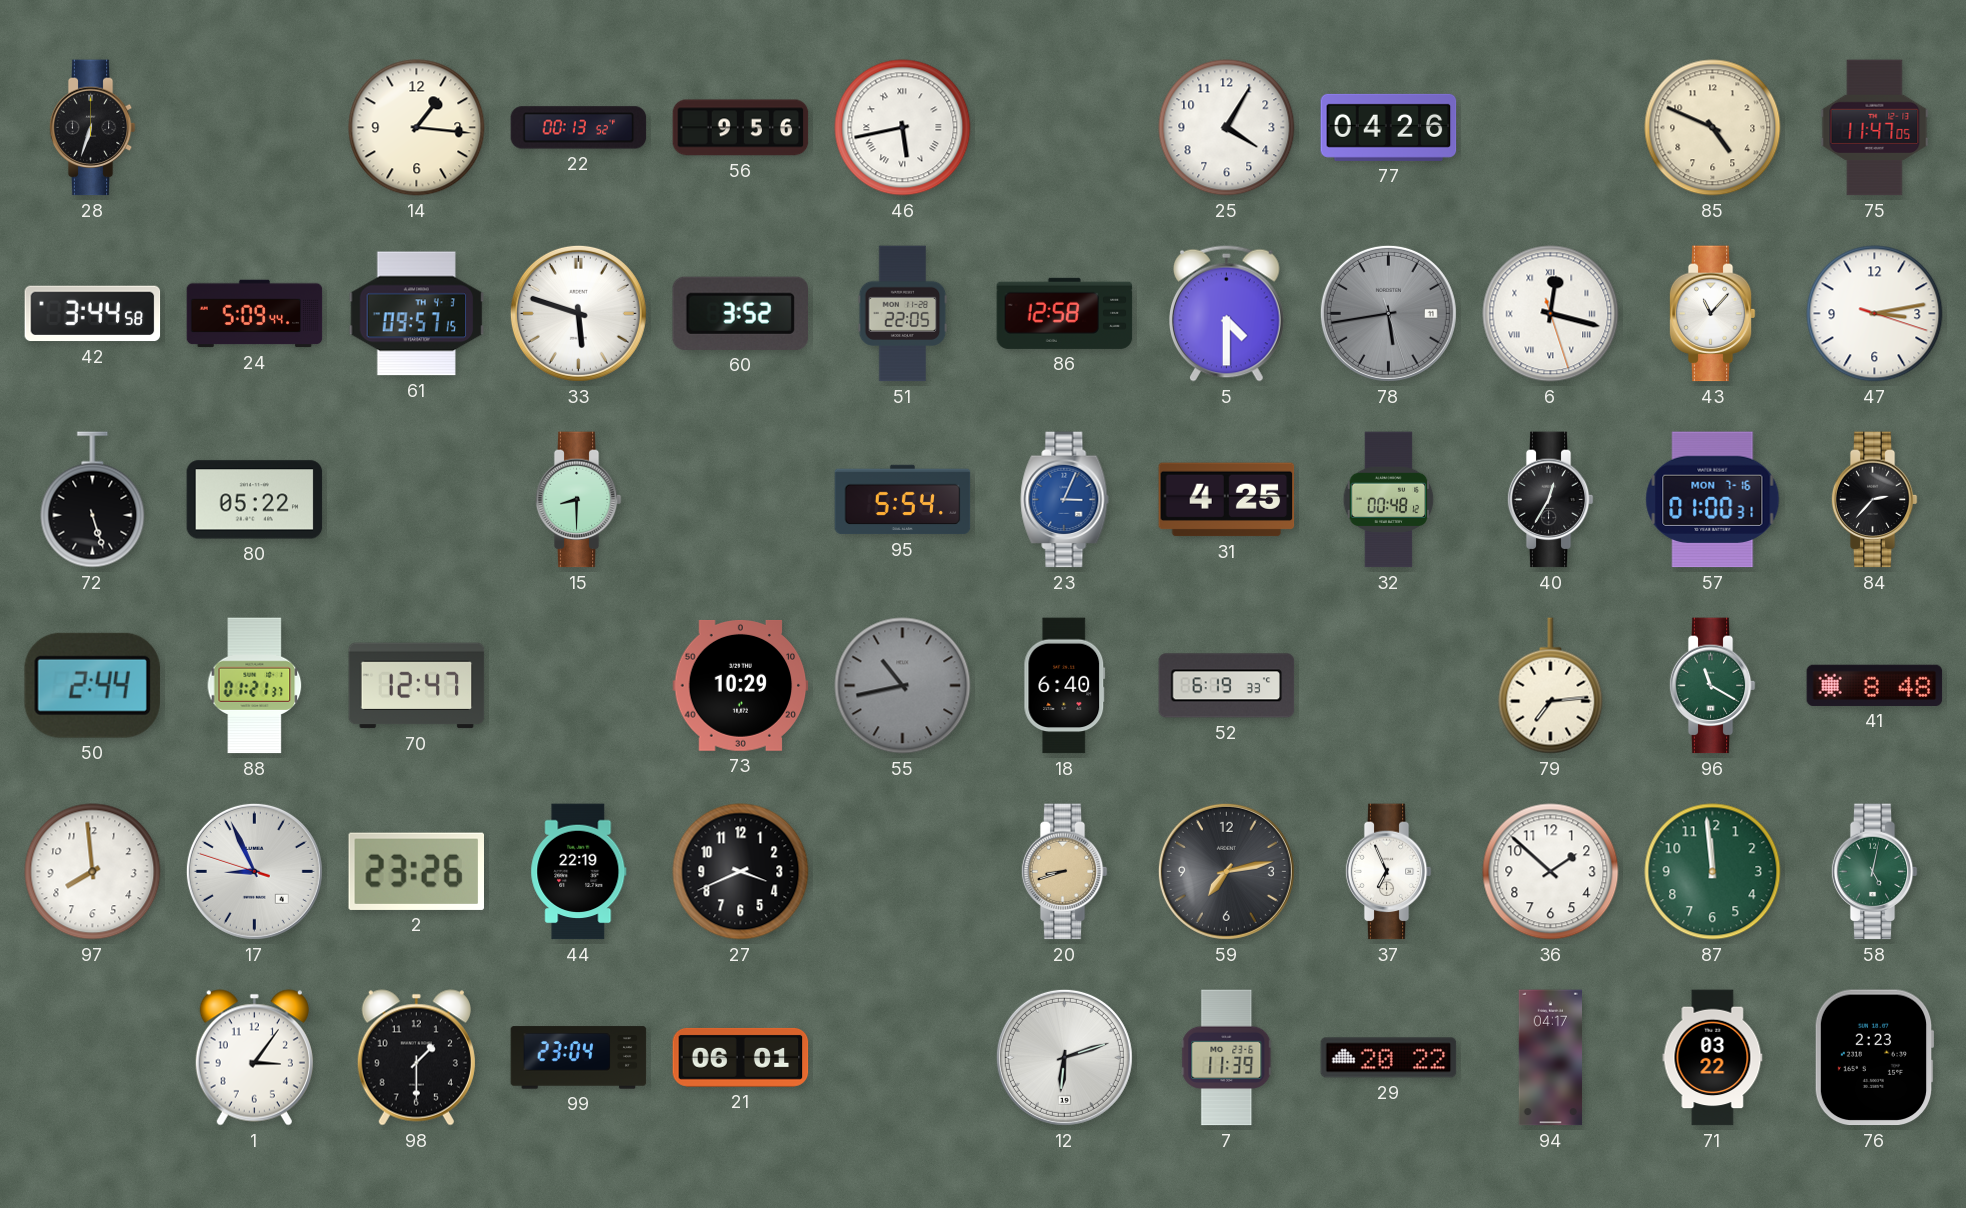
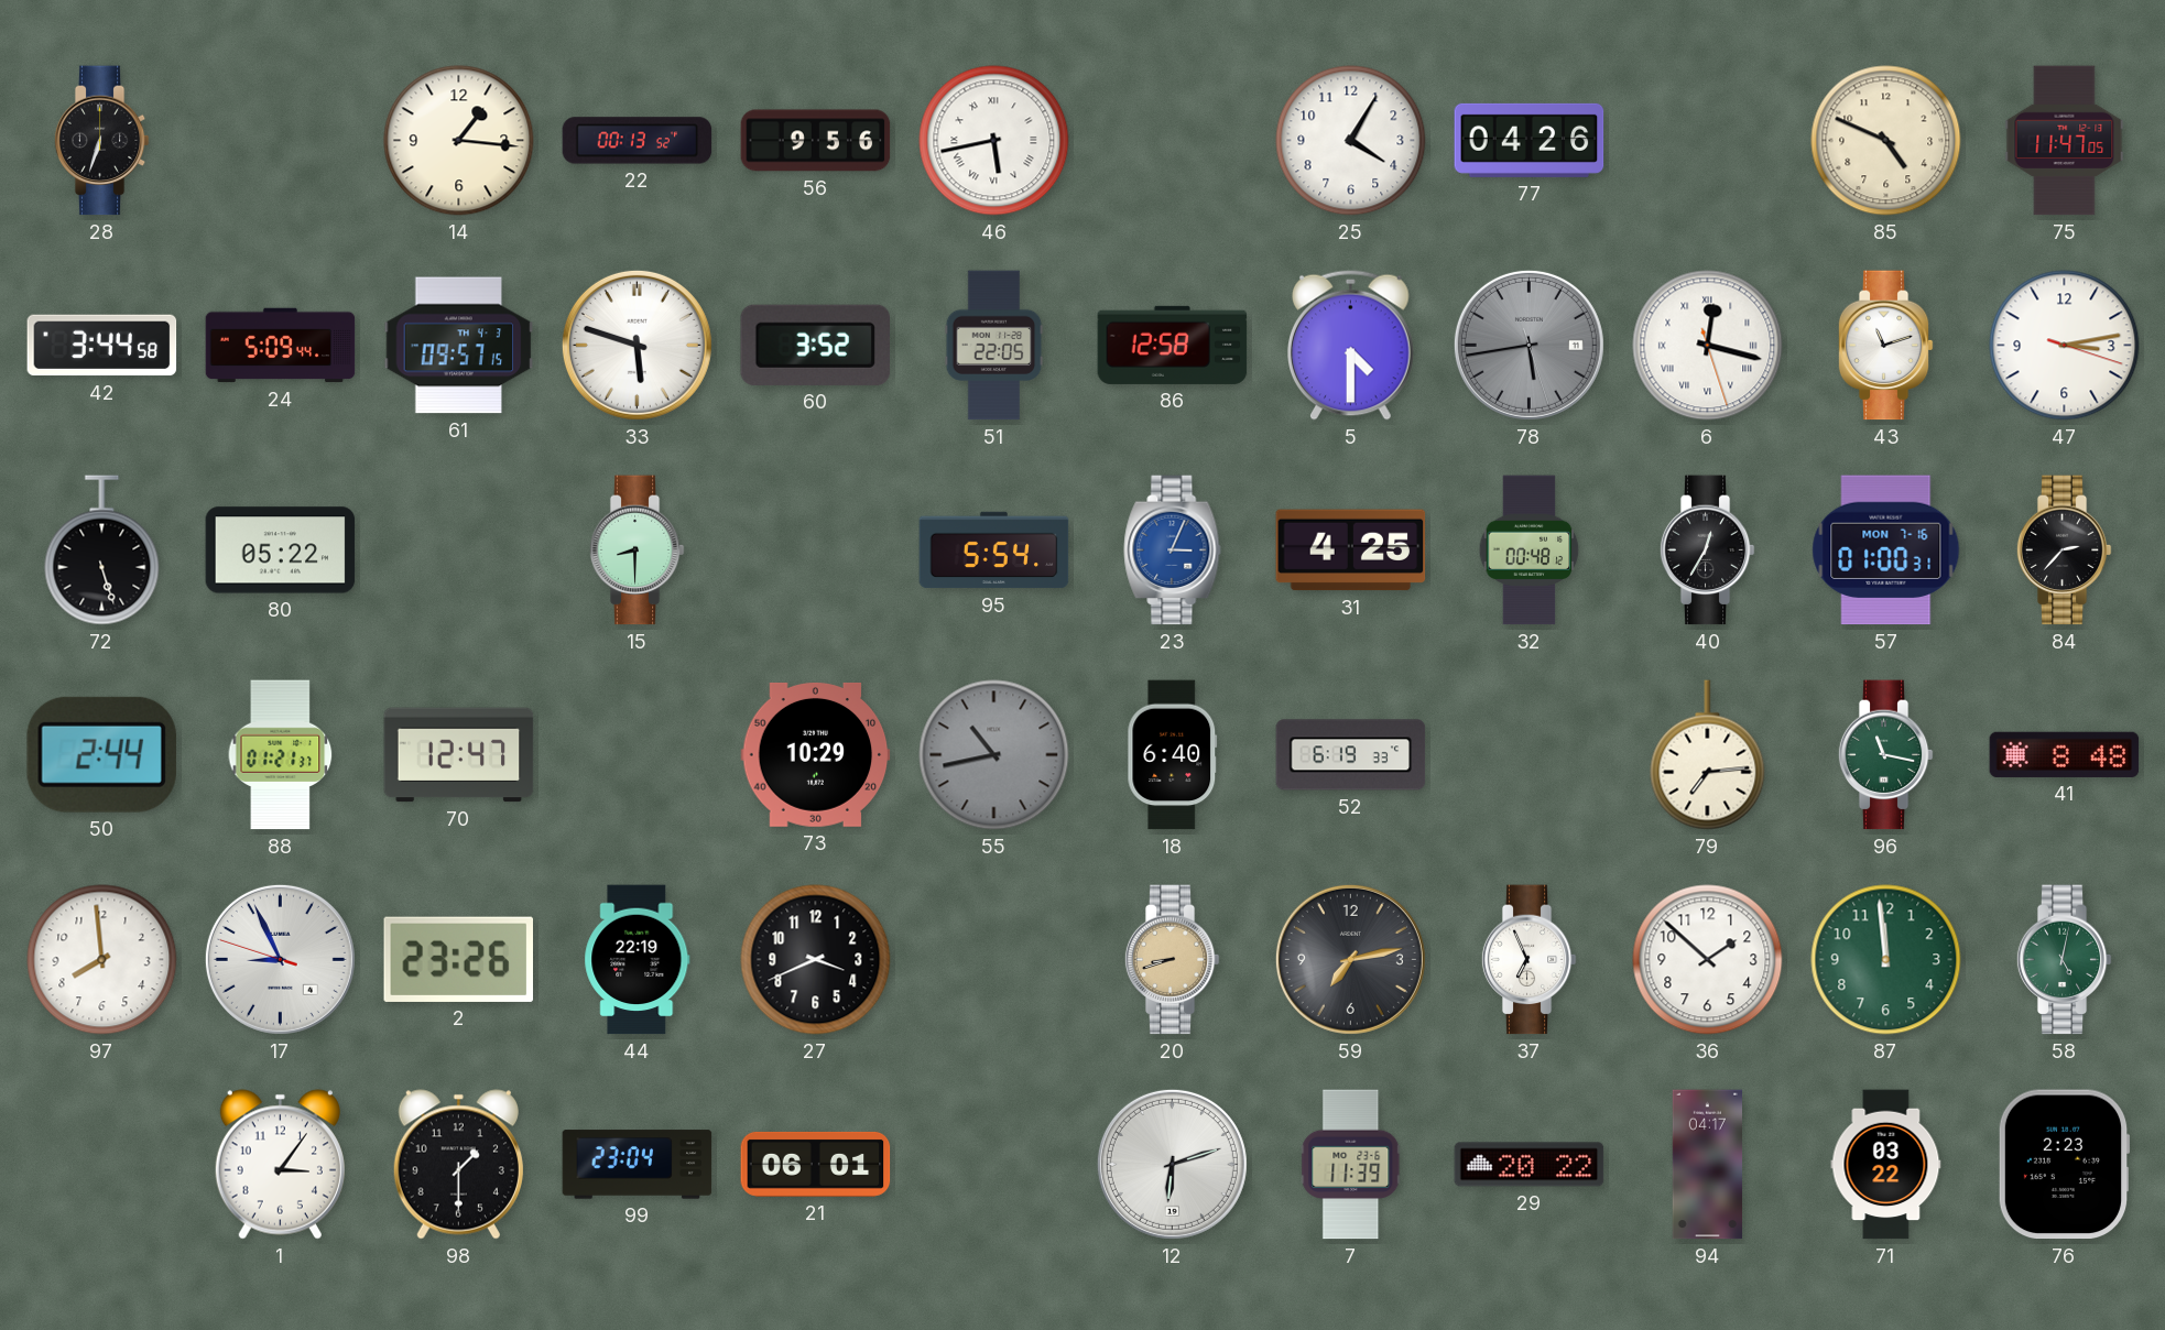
43: 11:07 -> 11:12 (1885, 346)
96: 11:20 -> 11:17 (1885, 755)
